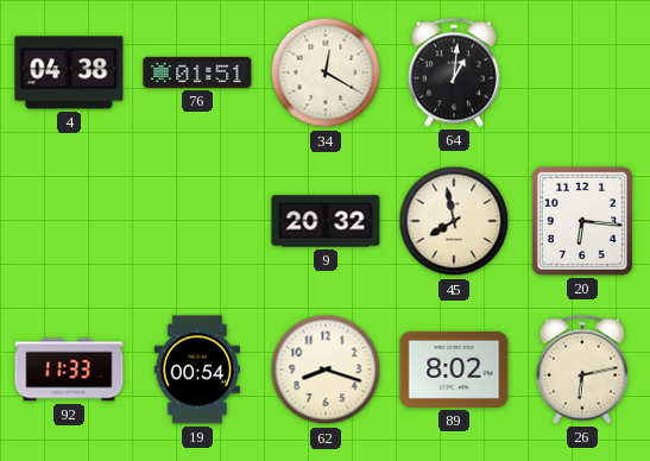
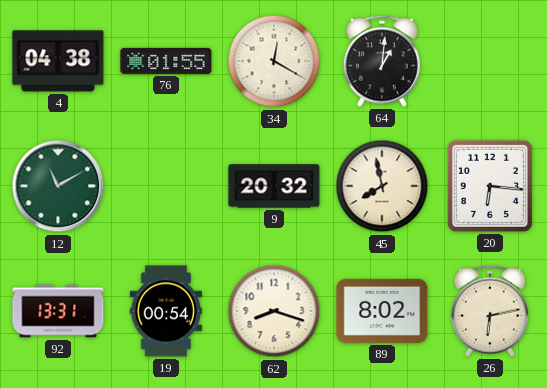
76: 01:51 -> 01:55 (166, 61)
12: none -> 11:10 (58, 186)
92: 11:33 -> 13:31 (58, 311)
